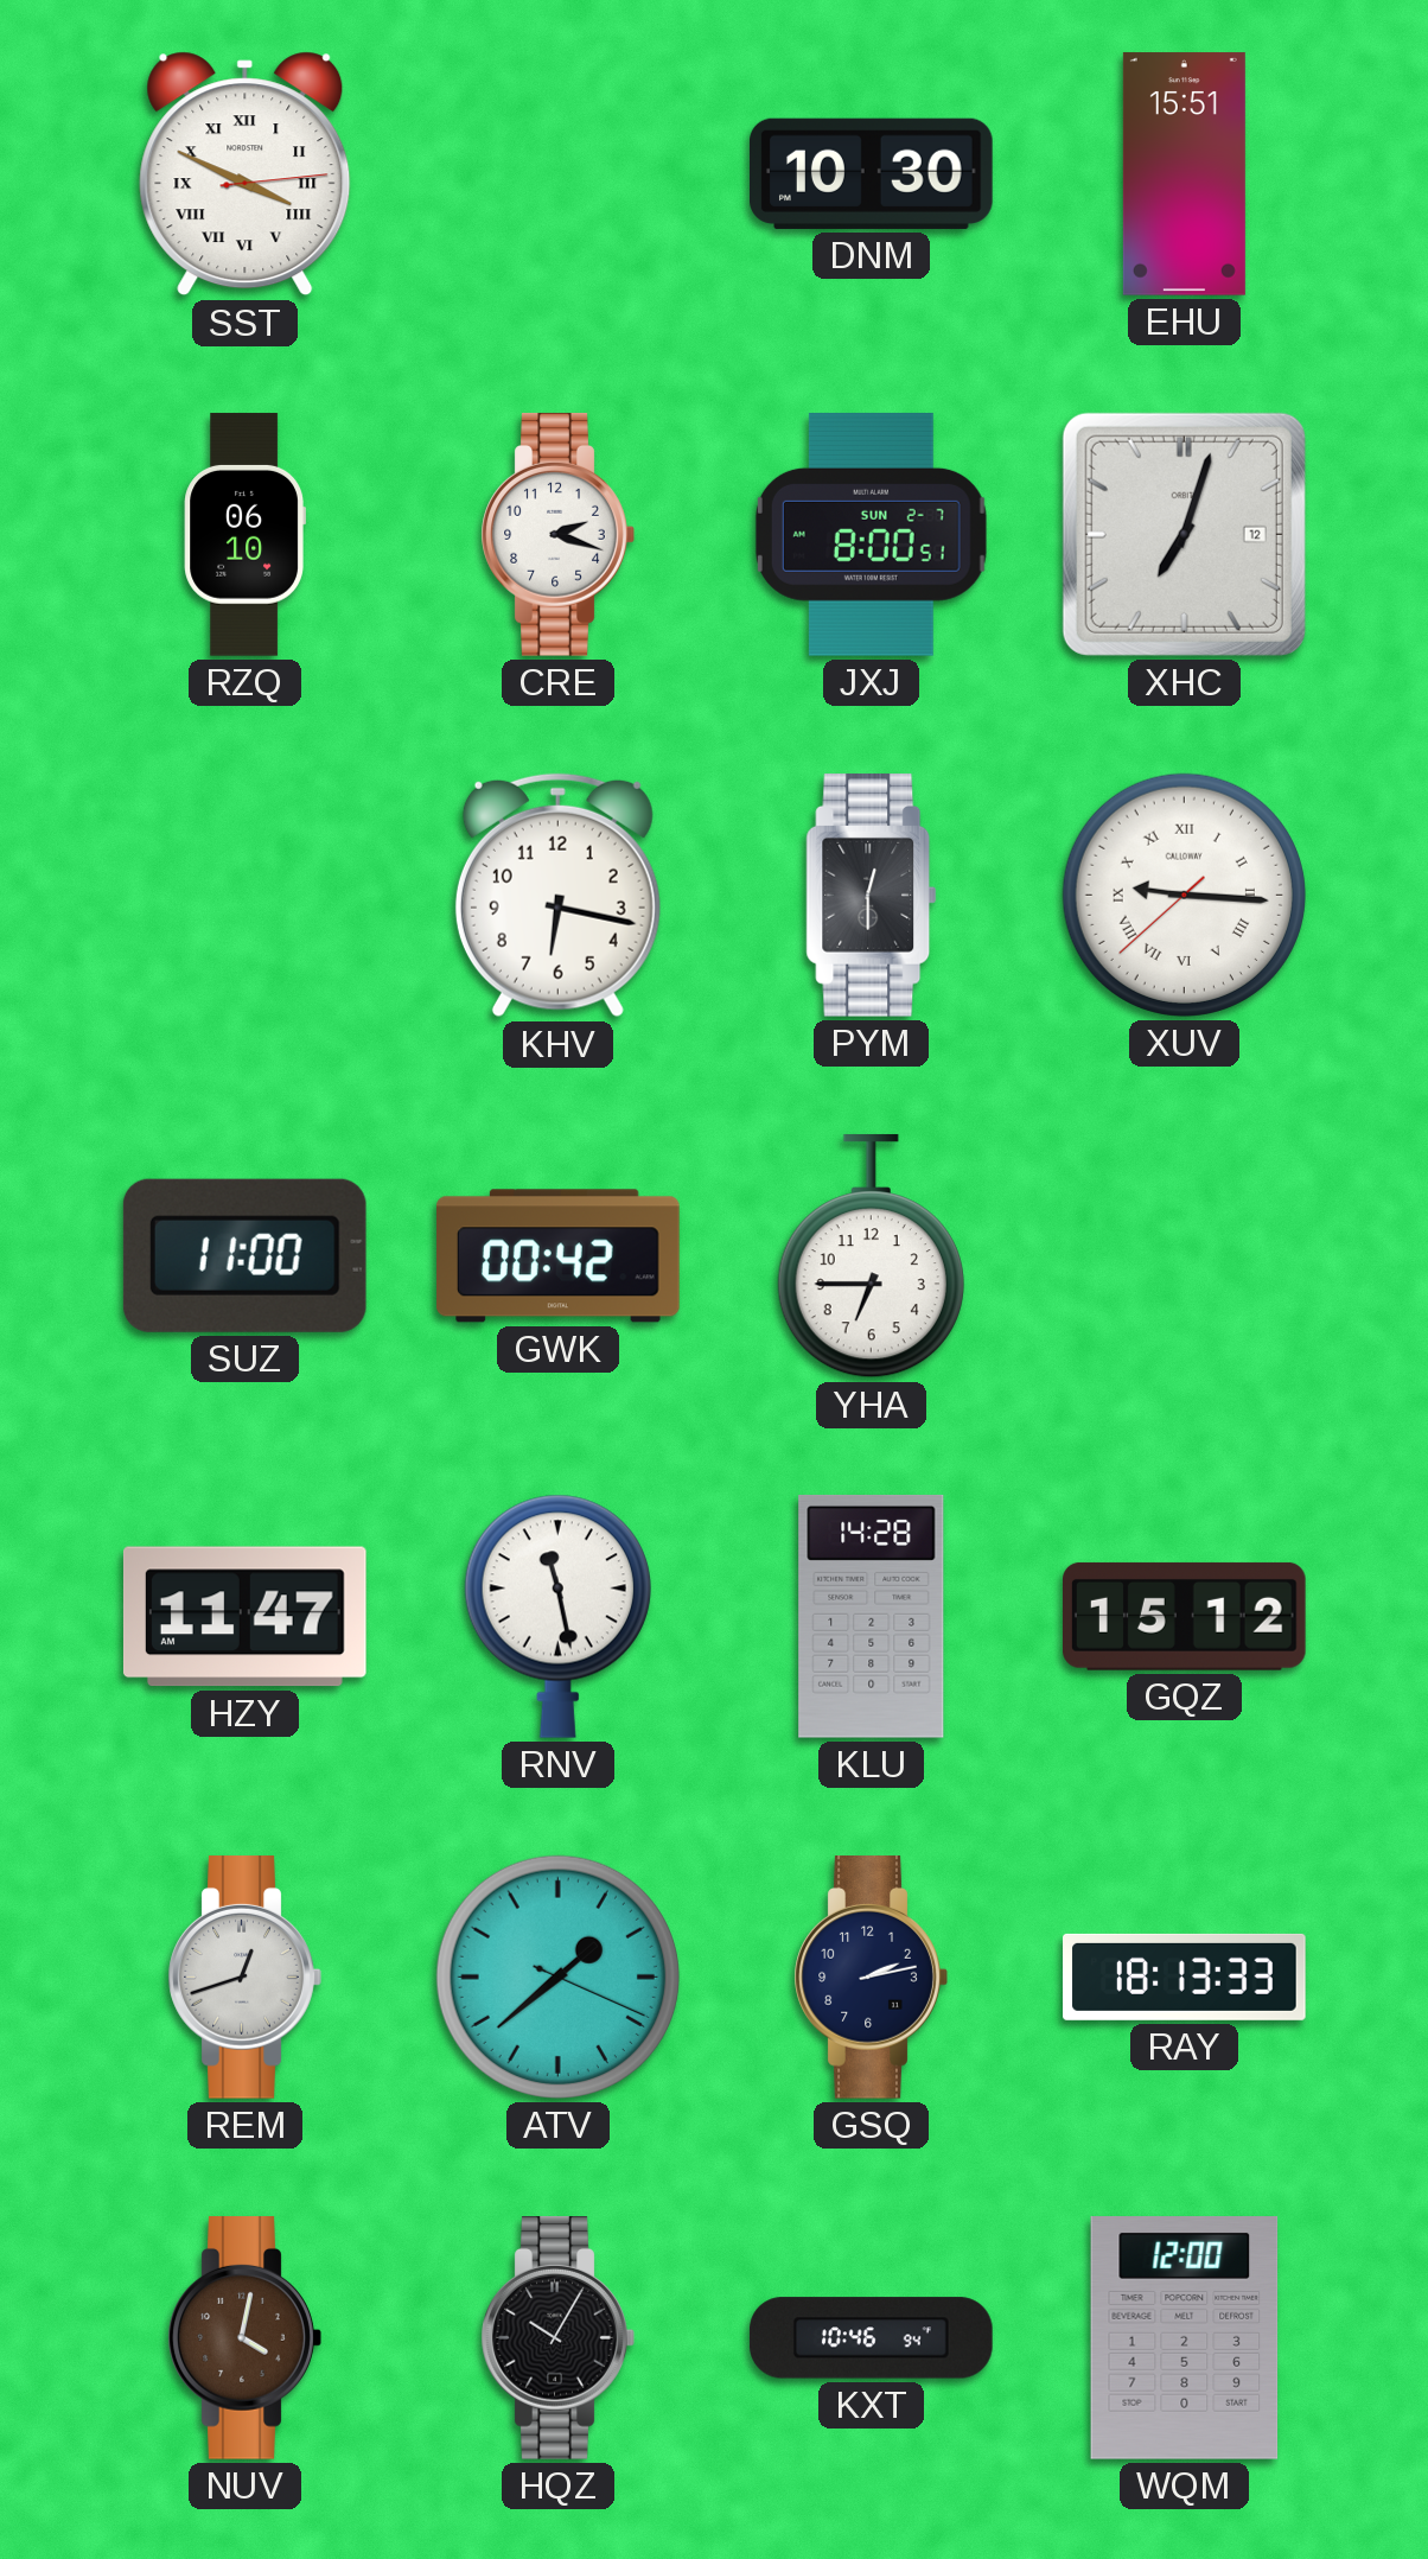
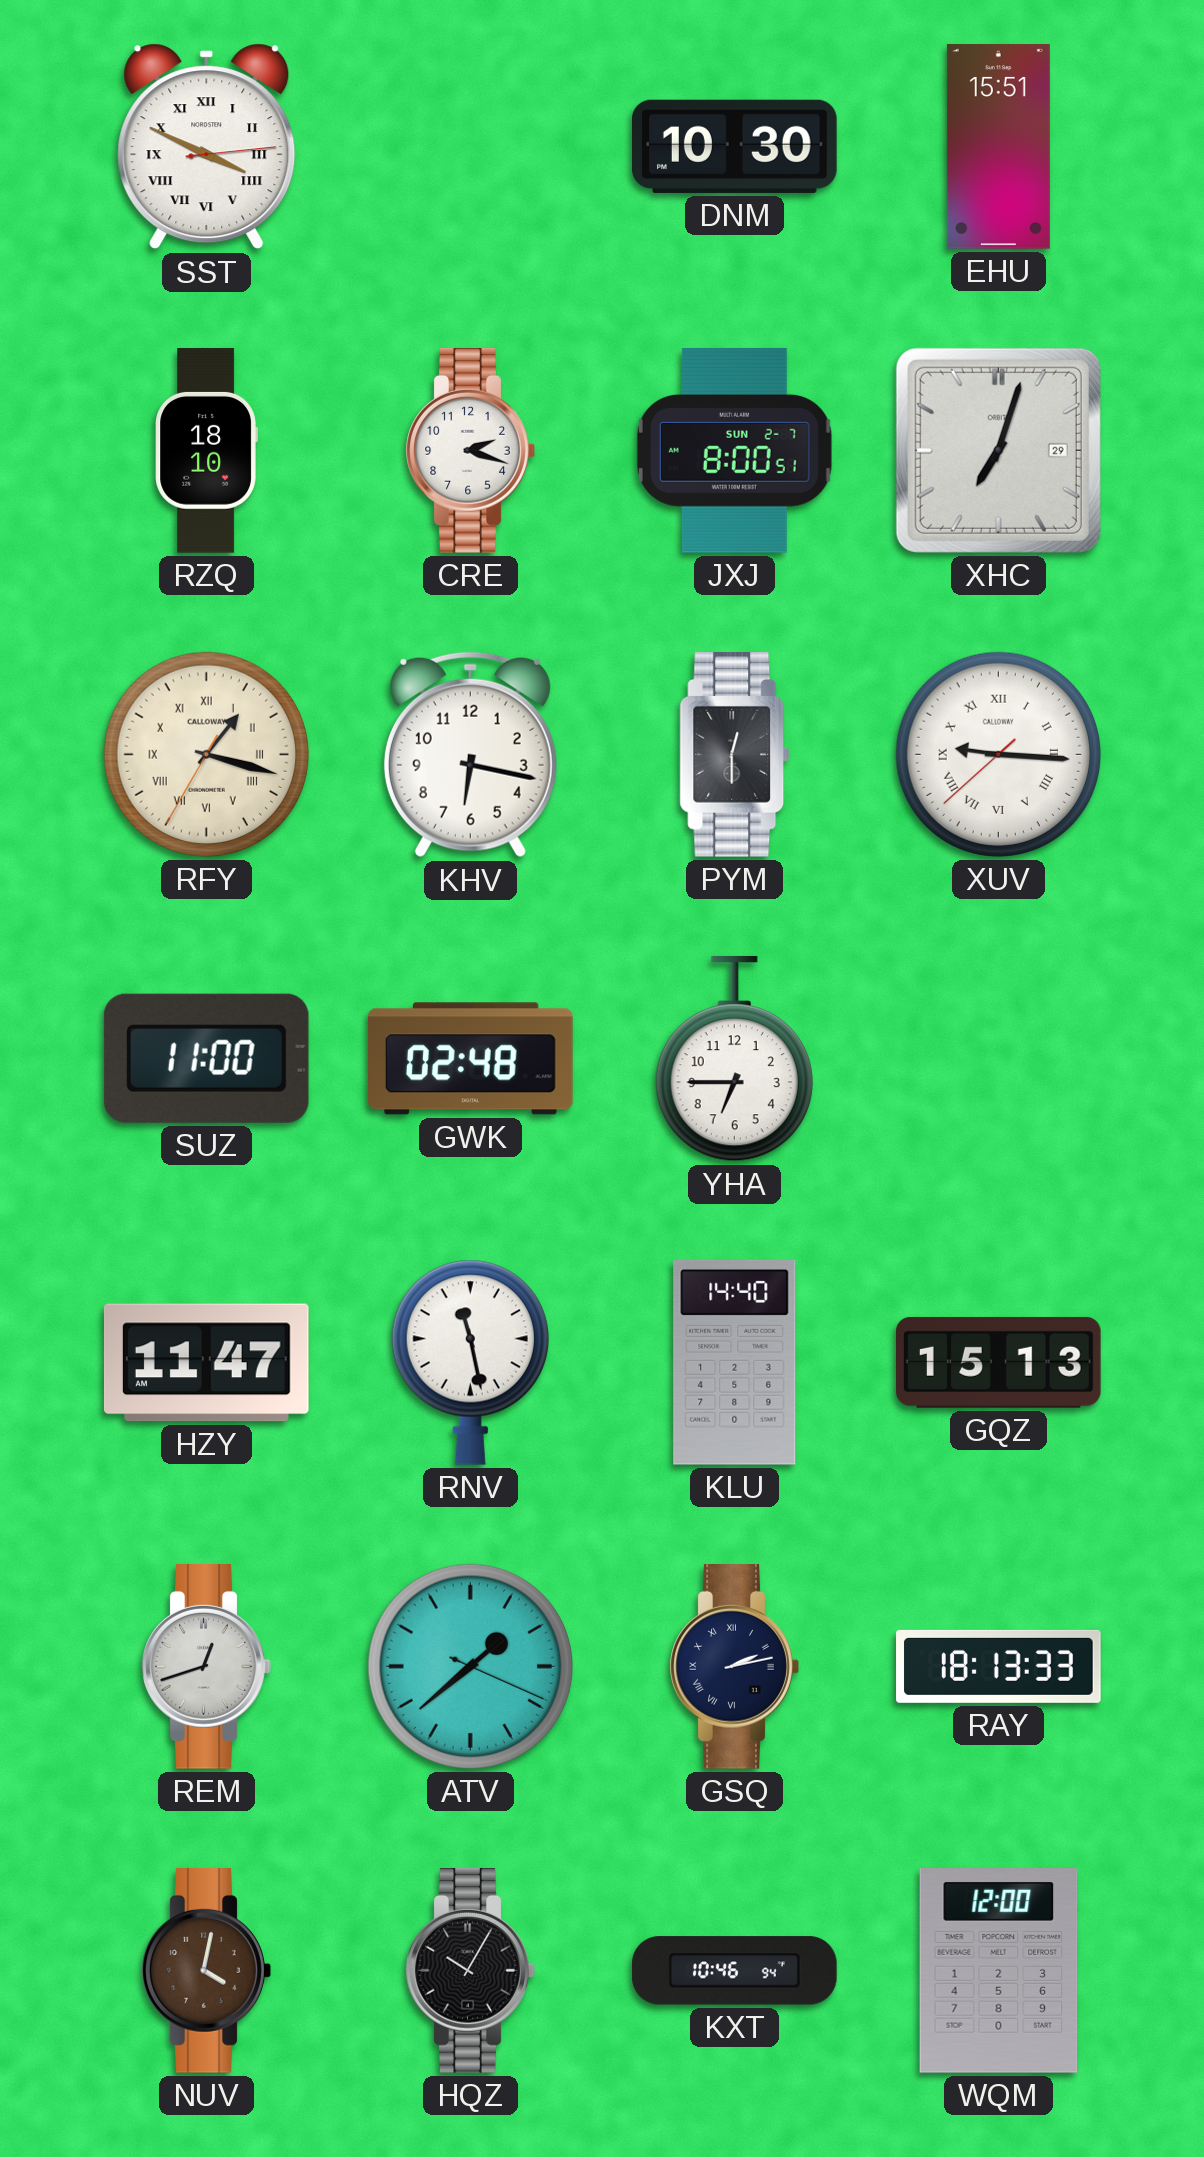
RZQ: 06:10 -> 18:10 (206, 451)
XHC date: 12 -> 29 (998, 450)
RFY: none -> 1:17 (206, 754)
GWK: 00:42 -> 02:48 (471, 1059)
KLU: 14:28 -> 14:40 (735, 1362)
GQZ: 15:12 -> 15:13 (999, 1362)
GSQ numerals: Arabic -> Roman (734, 1667)
